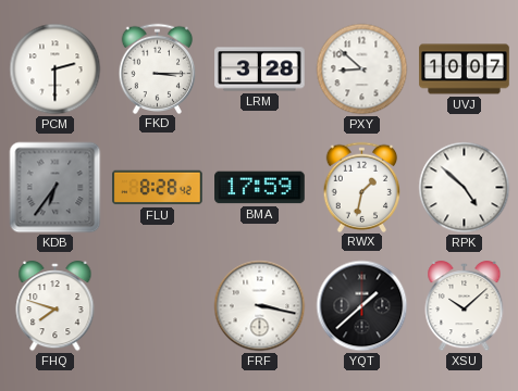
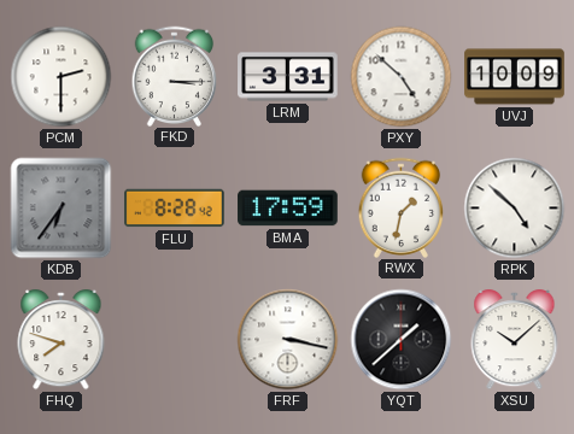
LRM: 3:28 -> 3:31 (288, 77)
PXY: 8:52 -> 4:52 (402, 77)
UVJ: 10:07 -> 10:09 (515, 77)
